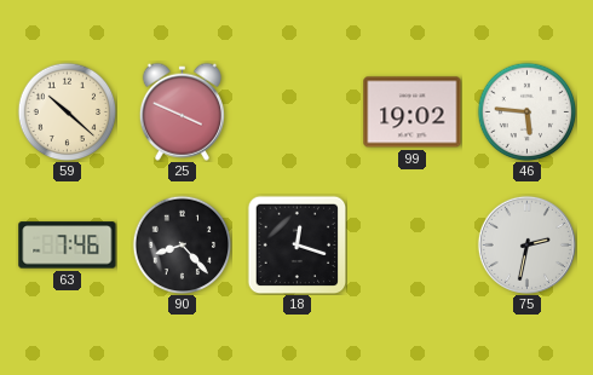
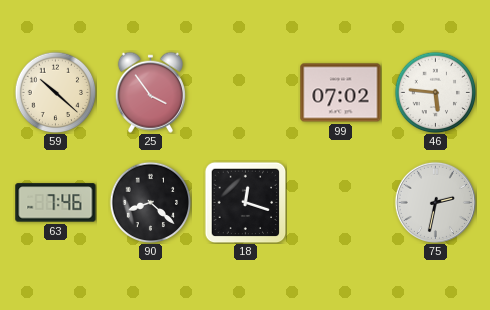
25: 3:49 -> 3:54 (150, 92)
99: 19:02 -> 07:02 (341, 93)
90: 8:23 -> 8:22 (150, 202)
